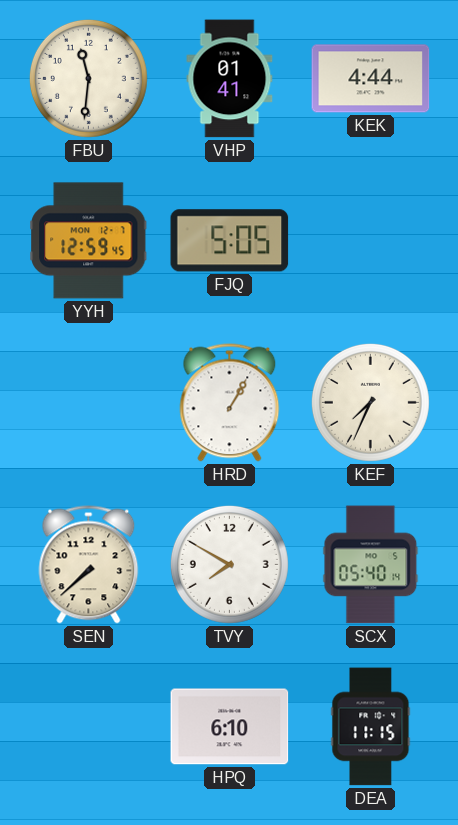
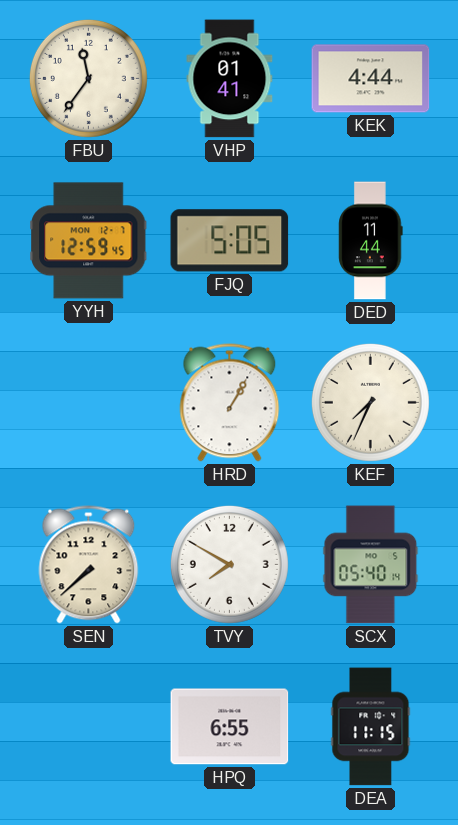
FBU: 11:31 -> 11:36 (88, 78)
DED: none -> 11:44 (371, 241)
HPQ: 6:10 -> 6:55 (230, 727)
